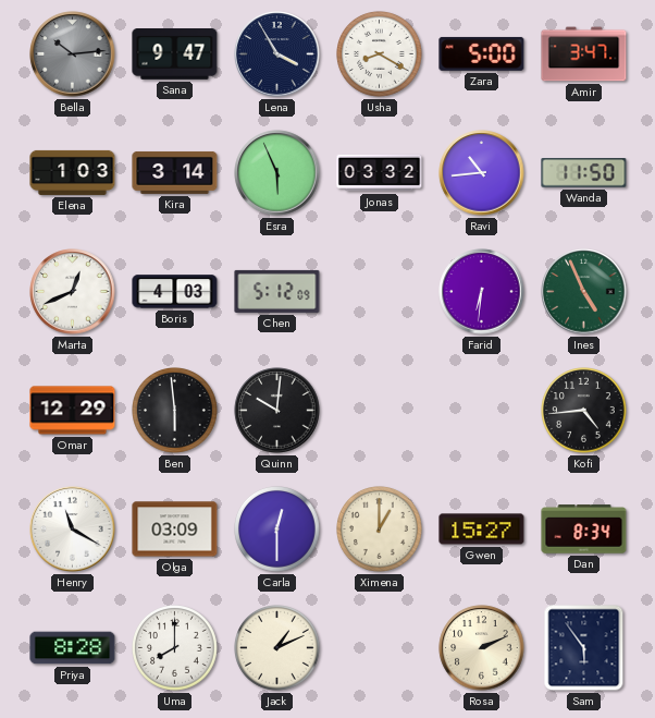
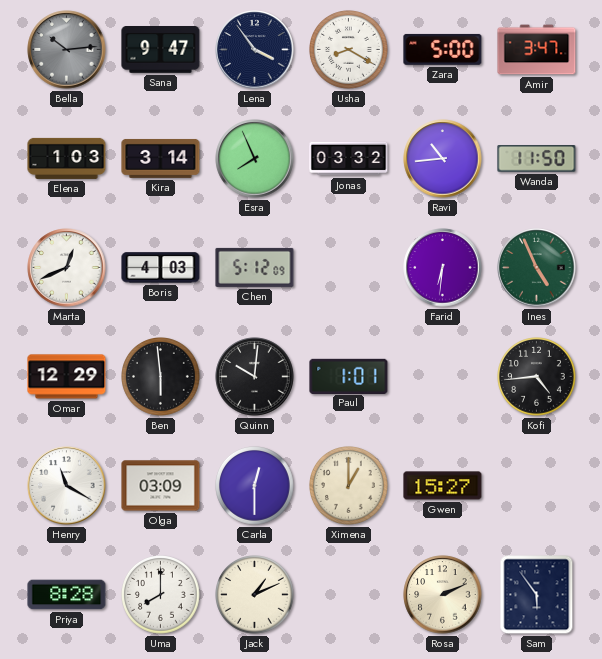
Lena: 3:55 -> 3:54 (255, 50)
Esra: 5:56 -> 7:56 (255, 159)
Paul: none -> 1:01 (349, 376)
Dan: 8:34 -> none (584, 530)
